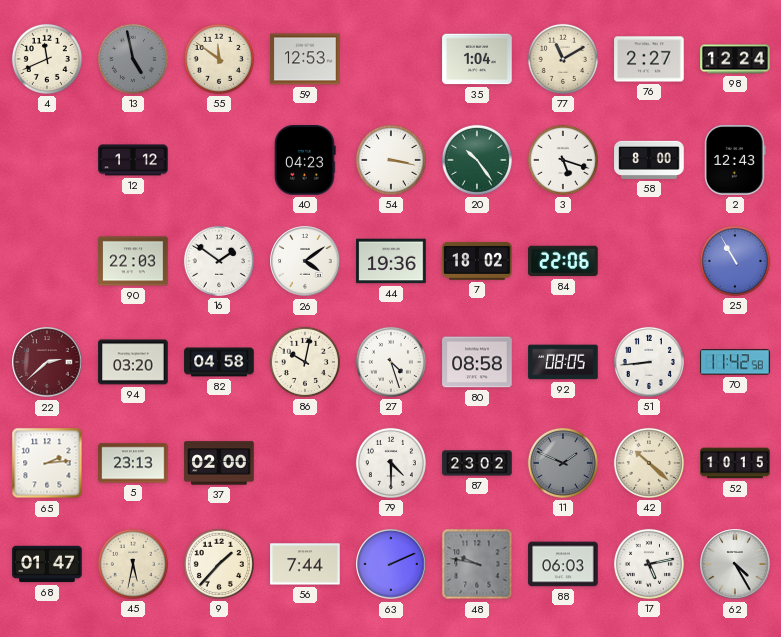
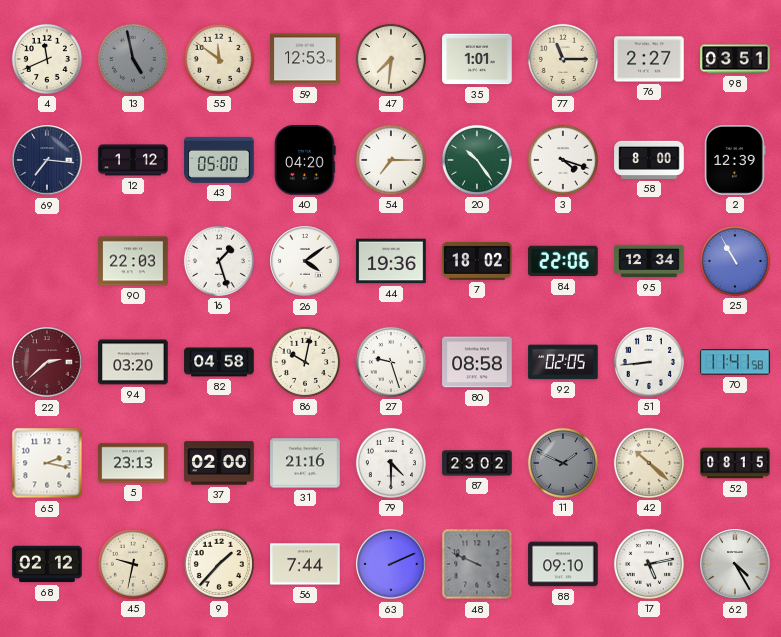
47: none -> 7:31 (391, 59)
35: 1:04 -> 1:01 (477, 59)
77: 11:10 -> 11:15 (563, 59)
98: 12:24 -> 03:51 (735, 59)
69: none -> 7:16 (47, 160)
43: none -> 05:00 (219, 160)
40: 04:23 -> 04:20 (305, 160)
54: 3:17 -> 7:15 (391, 160)
3: 5:18 -> 4:18 (563, 160)
2: 12:43 -> 12:39 (735, 160)
16: 1:51 -> 1:27 (219, 261)
95: none -> 12:34 (649, 261)
27: 4:27 -> 9:27 (391, 362)
92: 08:05 -> 02:05 (563, 362)
70: 11:42 -> 11:41 (735, 362)
65: 2:14 -> 2:17 (47, 463)
31: none -> 21:16 (305, 463)
52: 10:15 -> 08:15 (735, 463)
68: 01:47 -> 02:12 (47, 564)
45: 5:32 -> 9:32 (133, 564)
48: 9:47 -> 9:49 (477, 564)
88: 06:03 -> 09:10 (563, 564)
